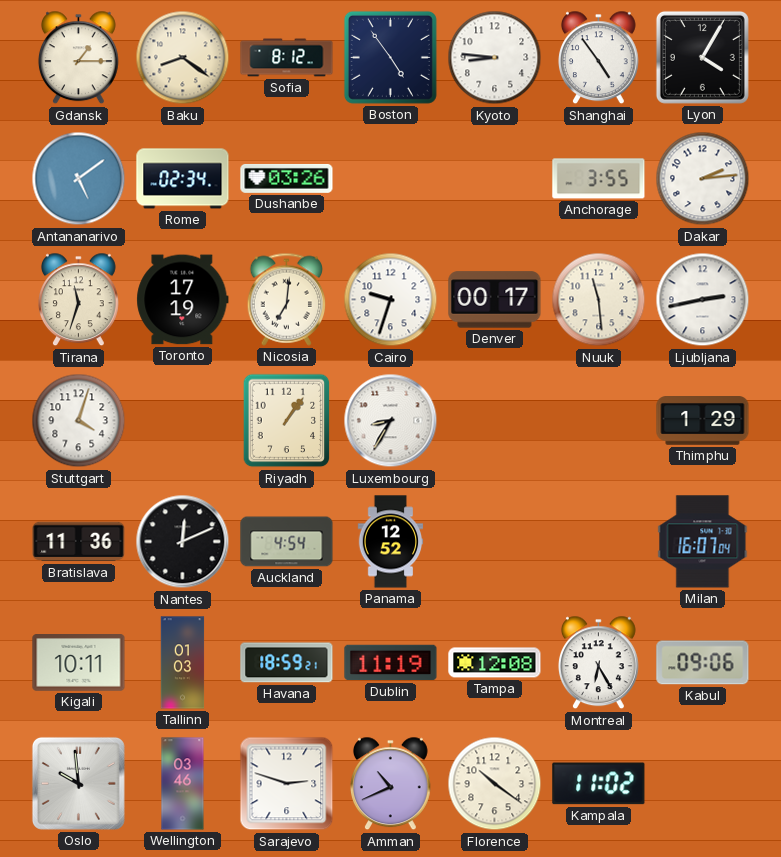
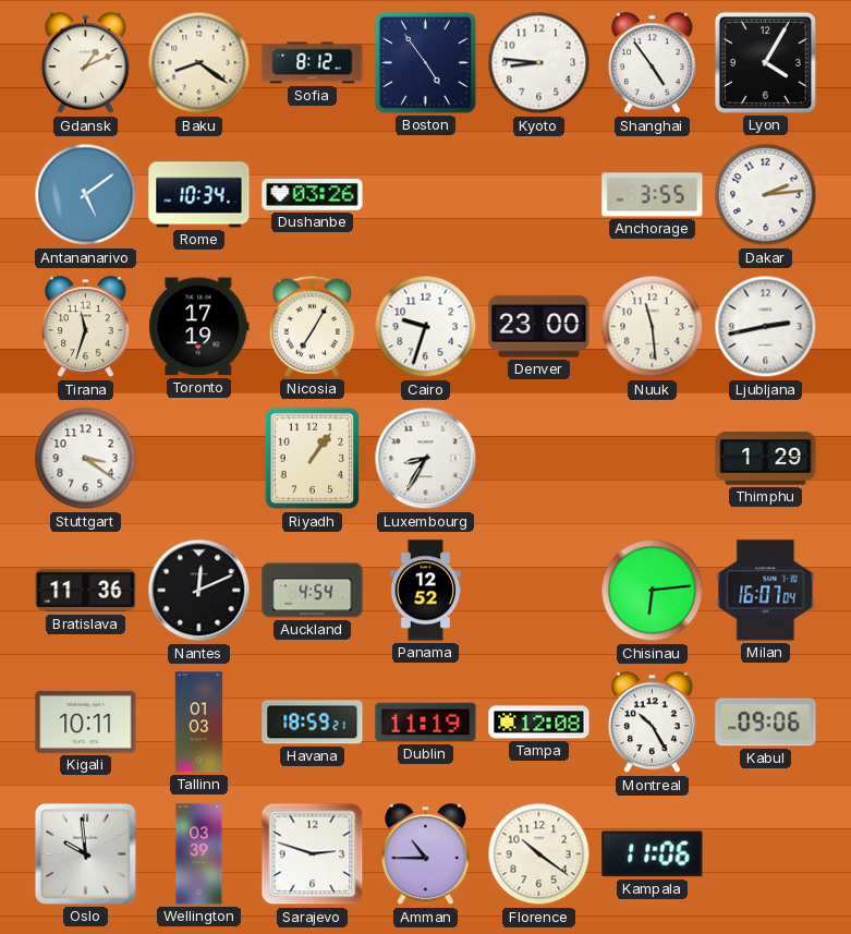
Gdansk: 1:15 -> 1:11 (85, 63)
Rome: 02:34 -> 10:34 (199, 195)
Nicosia: 7:01 -> 7:05 (313, 326)
Denver: 00:17 -> 23:00 (539, 327)
Stuttgart: 4:03 -> 3:21 (86, 459)
Chisinau: none -> 6:14 (653, 591)
Montreal: 6:25 -> 10:25 (652, 723)
Wellington: 03:46 -> 03:39 (199, 854)
Amman: 10:41 -> 10:45 (425, 854)
Kampala: 11:02 -> 11:06 (653, 854)
